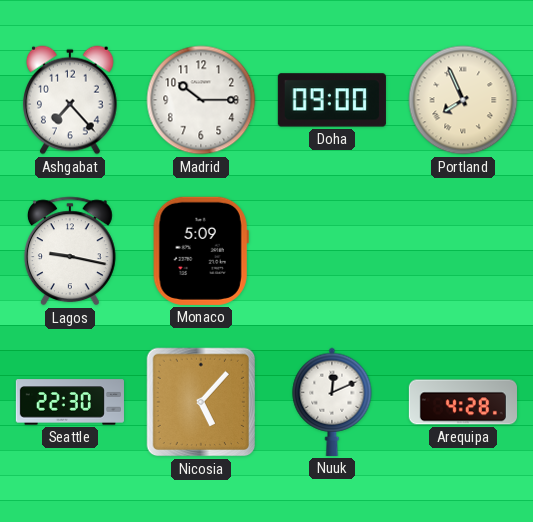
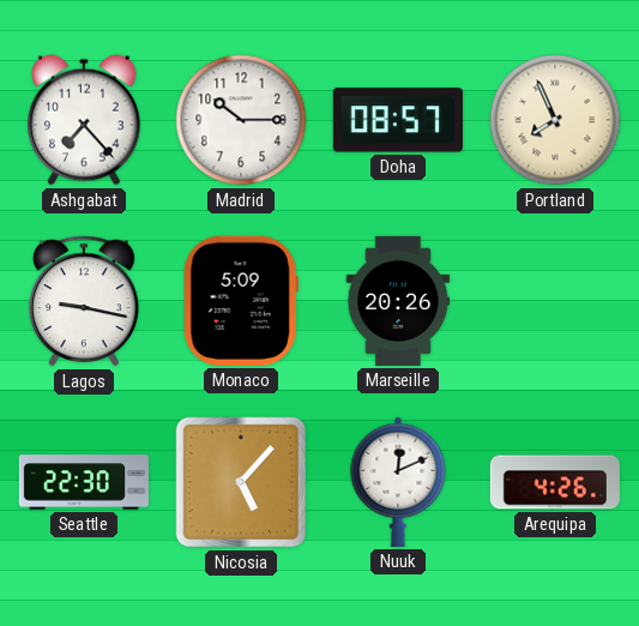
Doha: 09:00 -> 08:57 (398, 120)
Marseille: none -> 20:26 (397, 301)
Arequipa: 4:28 -> 4:26 (555, 482)
